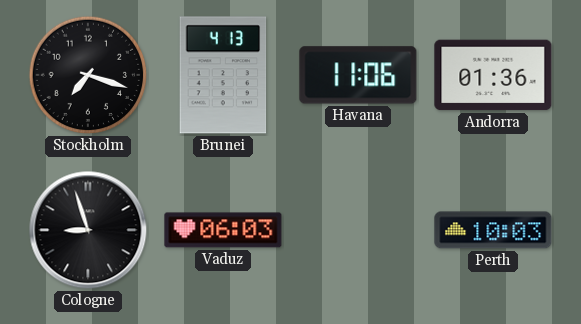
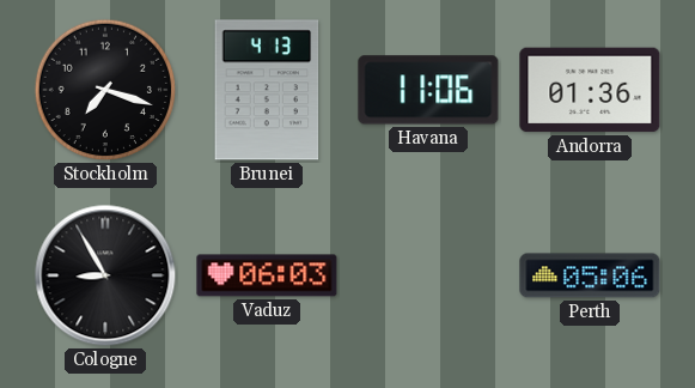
Cologne: 8:57 -> 8:55 (105, 275)
Perth: 10:03 -> 05:06 (590, 275)
